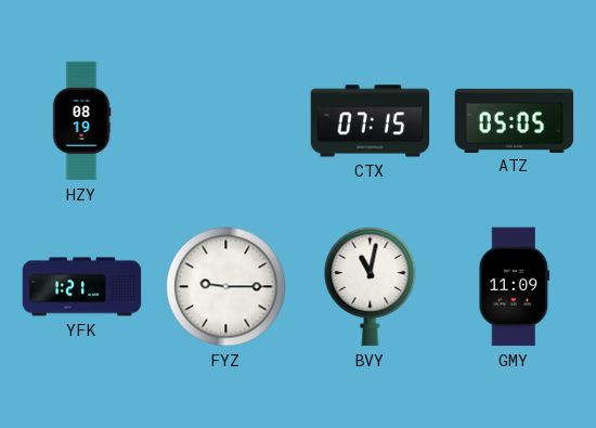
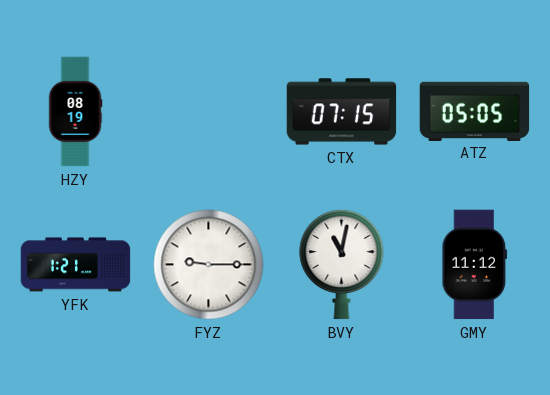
GMY: 11:09 -> 11:12 (475, 265)
